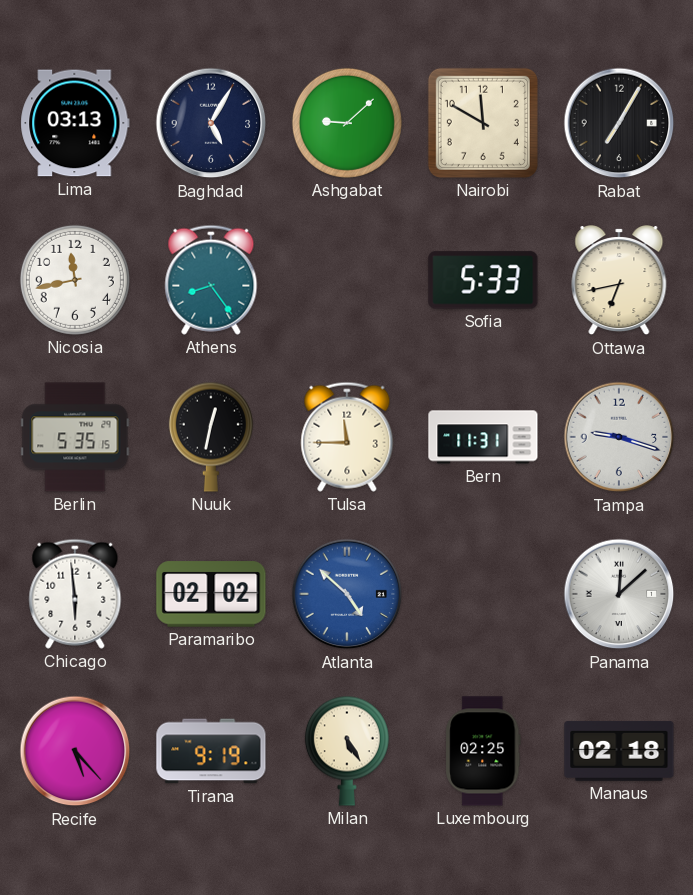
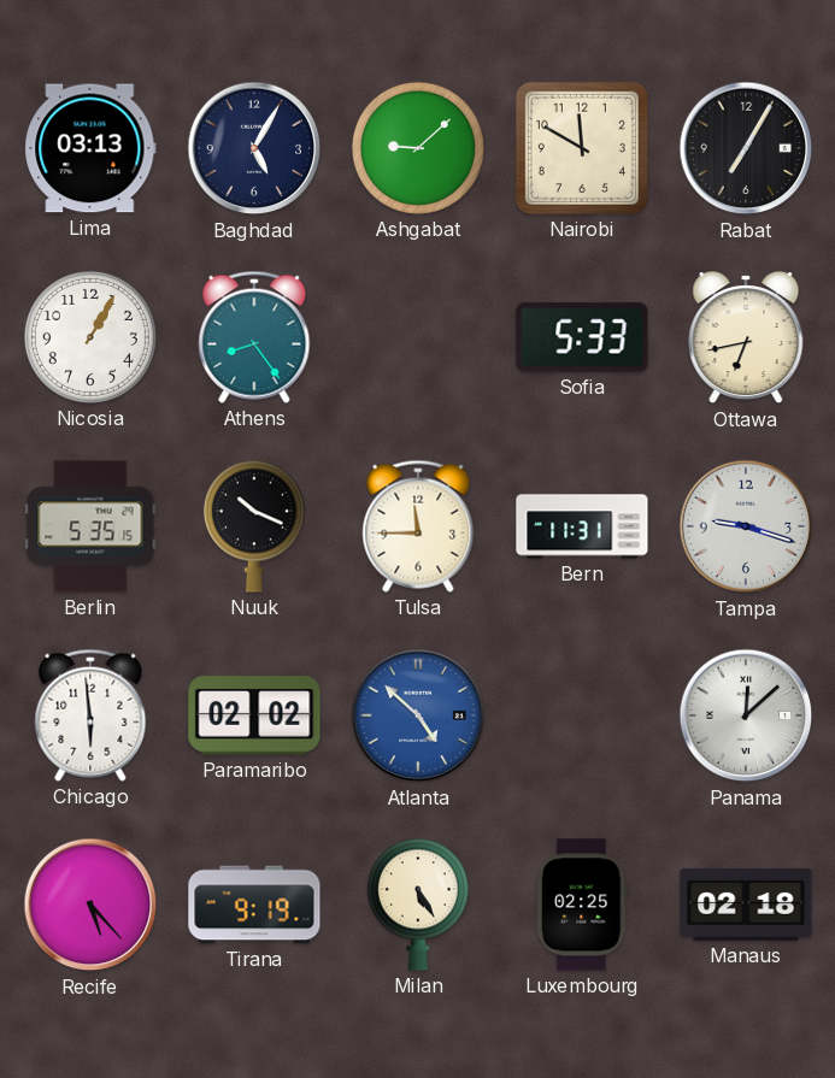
Nicosia: 11:43 -> 1:05 (90, 337)
Nuuk: 12:32 -> 10:19 (254, 526)
